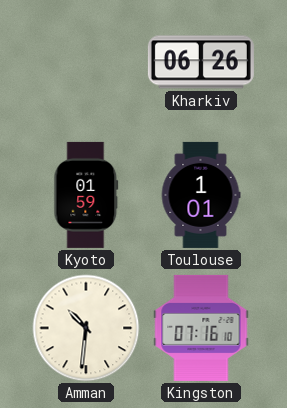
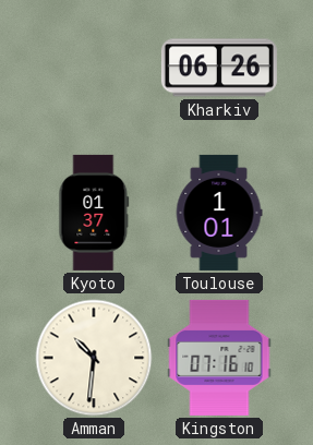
Kyoto: 01:59 -> 01:37 (94, 213)
